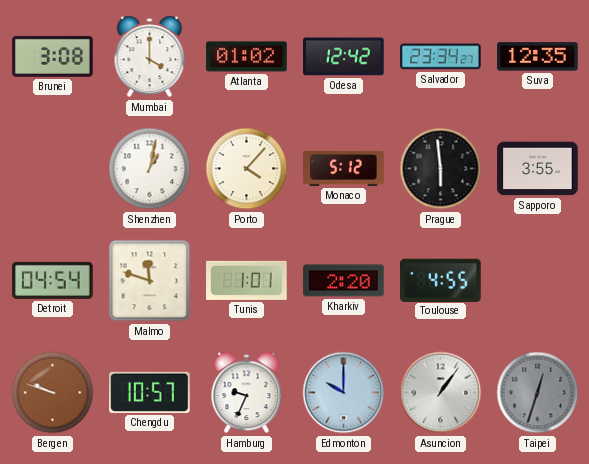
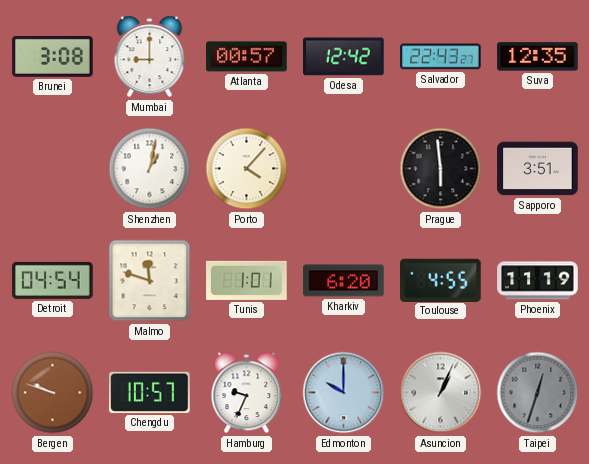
Mumbai: 4:00 -> 9:00 (150, 57)
Atlanta: 01:02 -> 00:57 (247, 57)
Salvador: 23:34 -> 22:43 (441, 57)
Monaco: 5:12 -> none (344, 168)
Sapporo: 3:55 -> 3:51 (538, 169)
Kharkiv: 2:20 -> 6:20 (344, 281)
Phoenix: none -> 11:19 (538, 281)
Asuncion: 1:06 -> 1:04 (441, 393)
